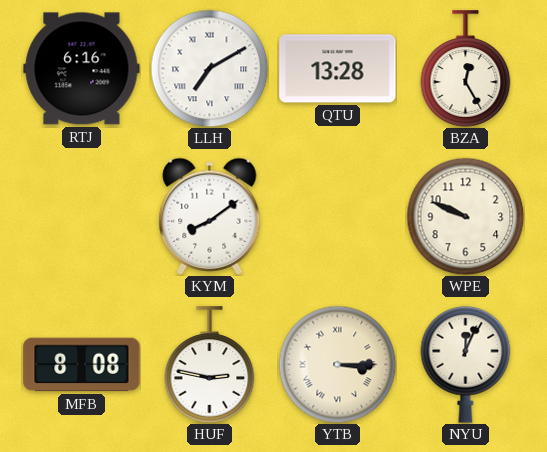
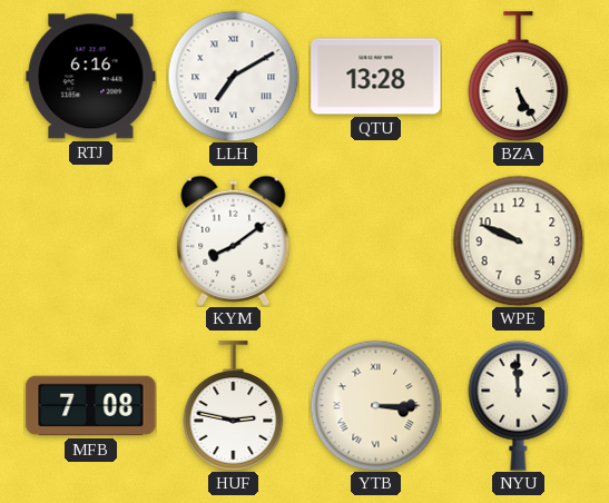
BZA: 12:25 -> 5:25 (519, 77)
MFB: 8:08 -> 7:08 (91, 406)
NYU: 12:04 -> 11:59 (519, 405)
